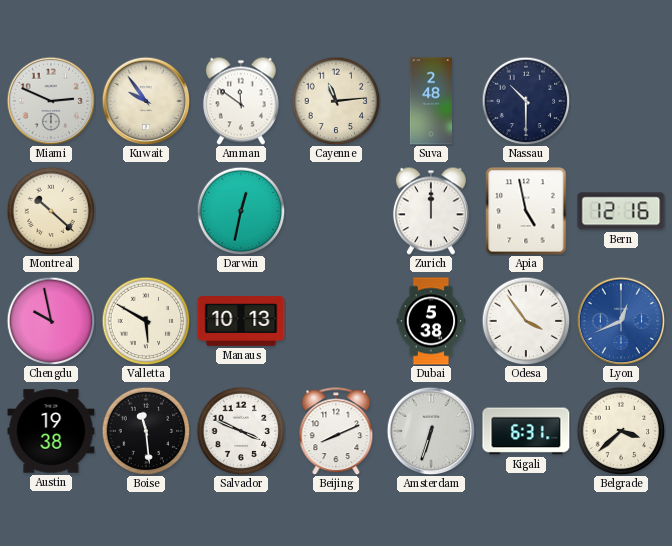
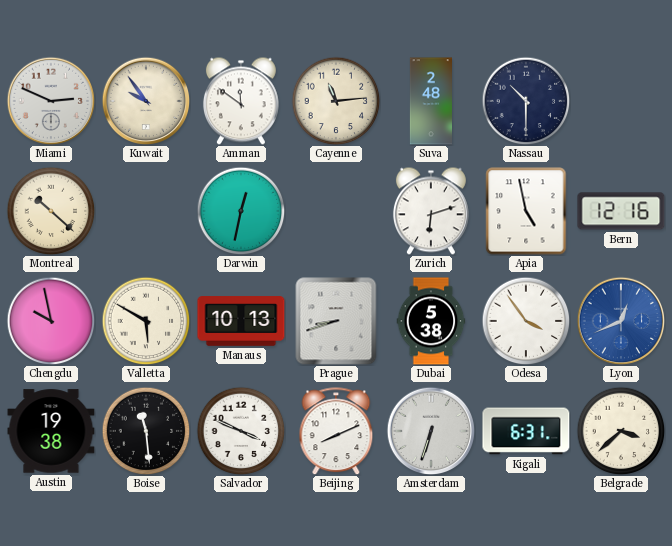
Zurich: 12:00 -> 6:12 (431, 211)
Prague: none -> 8:42 (336, 321)
